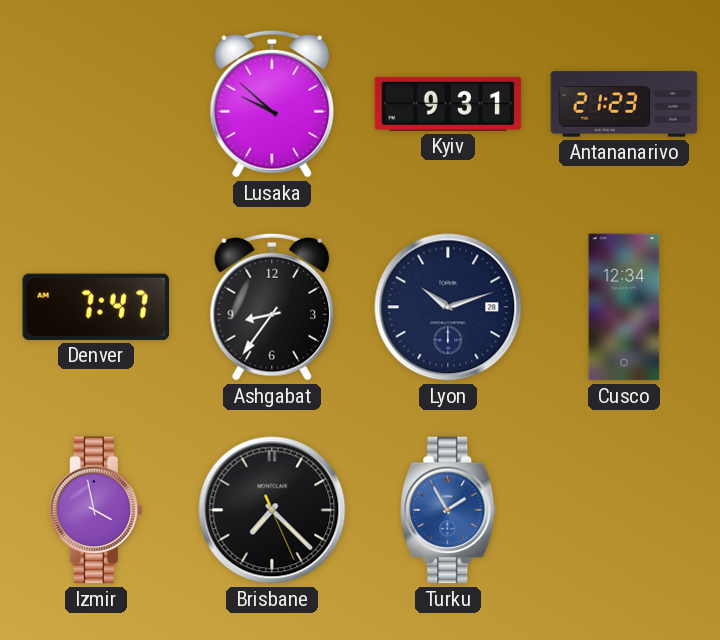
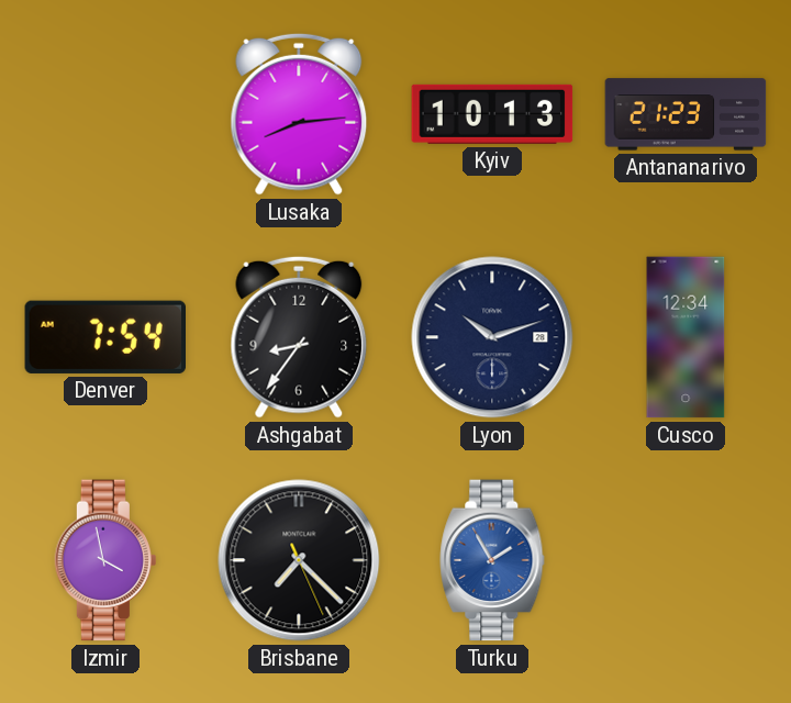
Lusaka: 9:52 -> 8:14 (299, 114)
Kyiv: 9:31 -> 10:13 (492, 114)
Denver: 7:47 -> 7:54 (104, 337)
